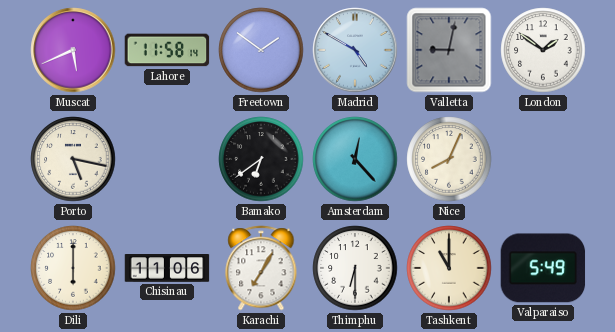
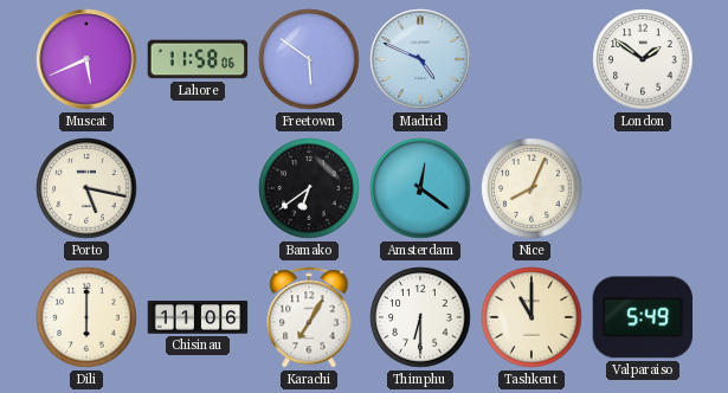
Lahore: 11:58:14 -> 11:58:06 (198, 59)
Freetown: 1:51 -> 5:51 (309, 59)
Madrid: 4:50 -> 4:49 (420, 59)
Valletta: 9:02 -> none (449, 50)
Amsterdam: 12:23 -> 12:21 (420, 188)
